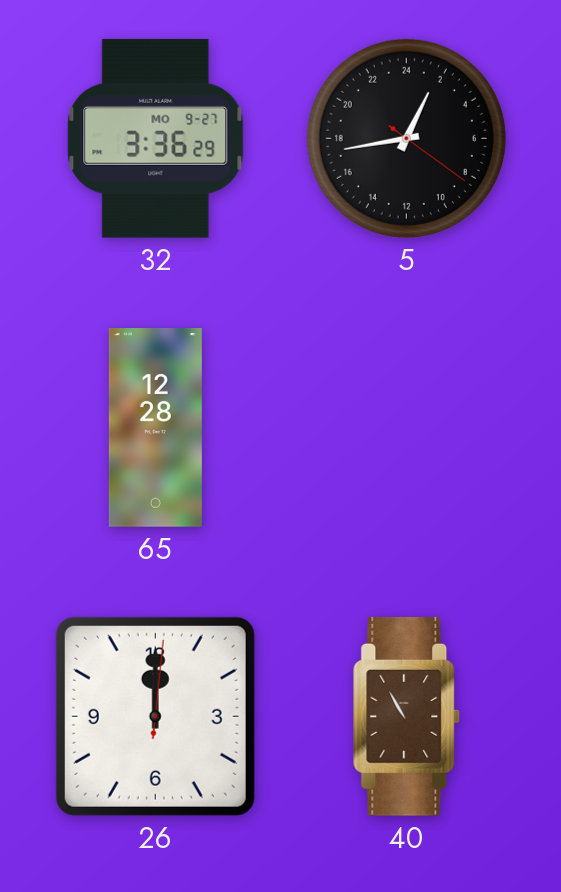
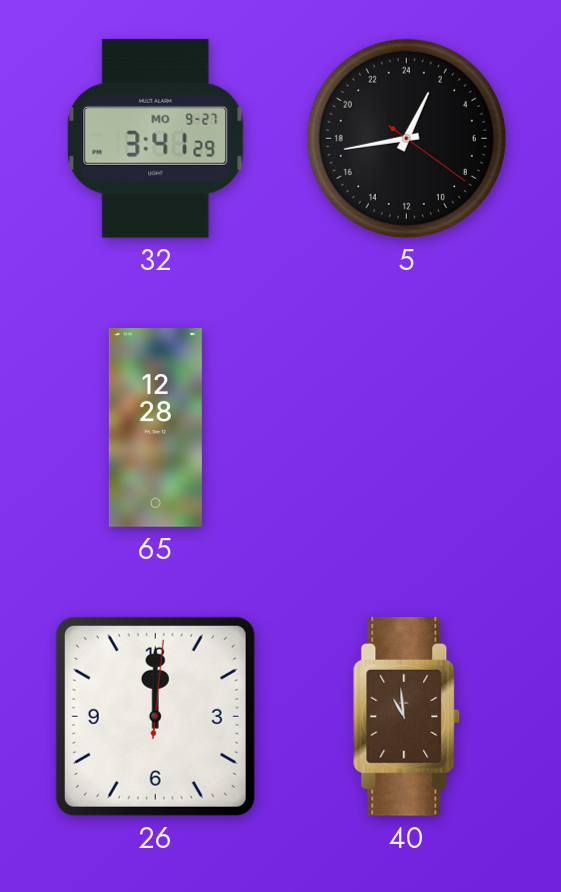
32: 3:36 -> 3:41 (156, 138)
40: 10:55 -> 10:59 (407, 716)
